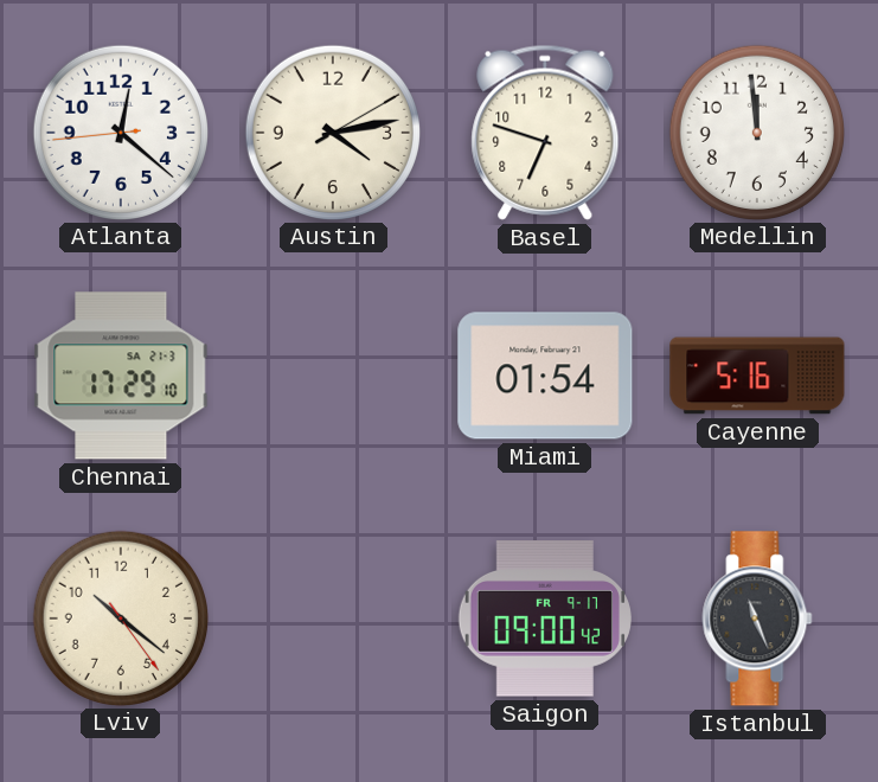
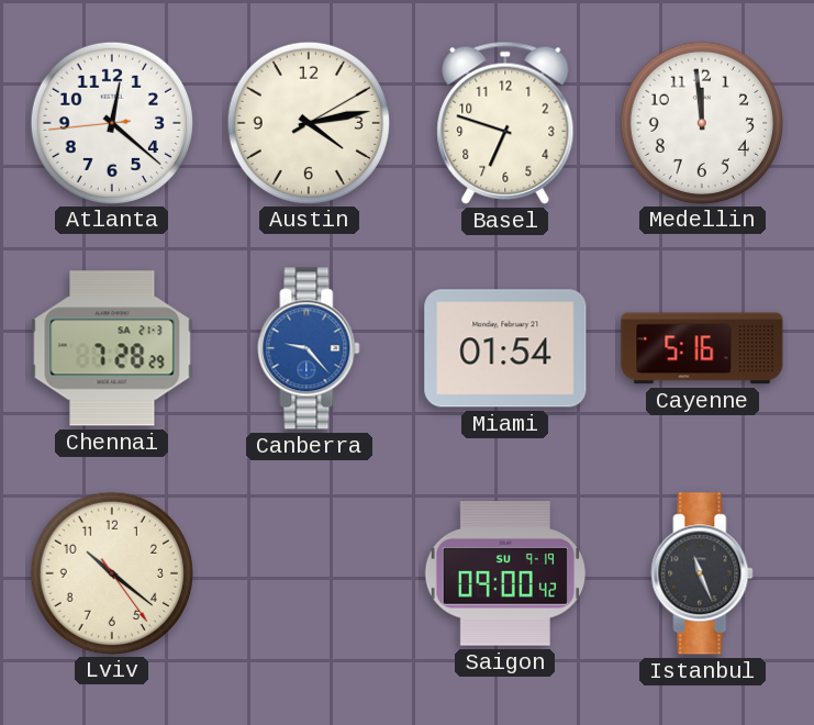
Chennai: 17:29 -> 7:28 (112, 348)
Canberra: none -> 9:23 (309, 348)
Saigon date: FR 9-17 -> SU 9-19 (505, 573)
